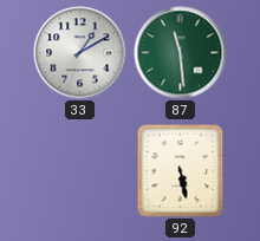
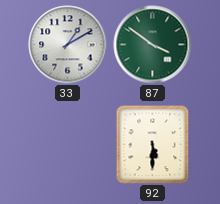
87: 11:29 -> 3:51 (153, 45)
92: 5:28 -> 5:30 (153, 145)
